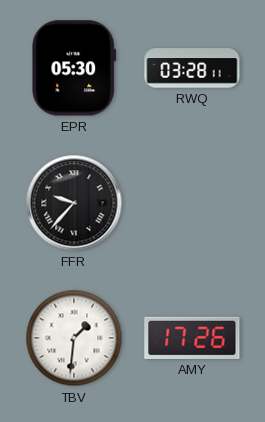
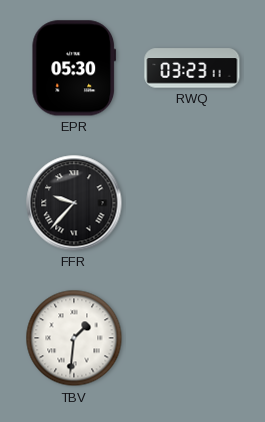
RWQ: 03:28 -> 03:23 (192, 68)
AMY: 17:26 -> none (192, 338)
